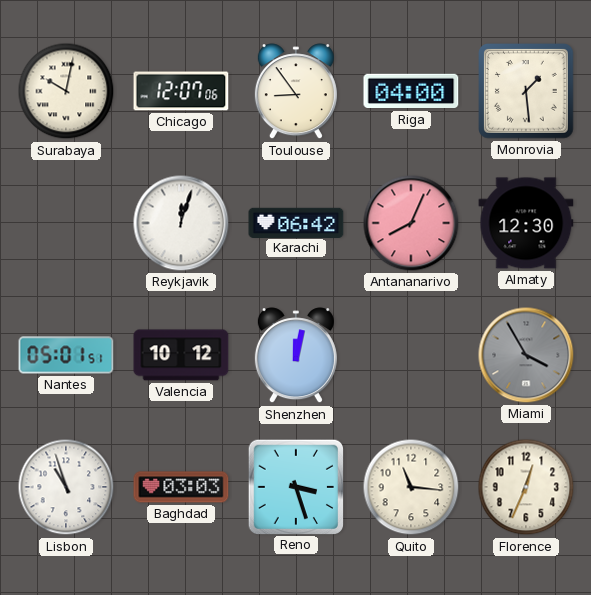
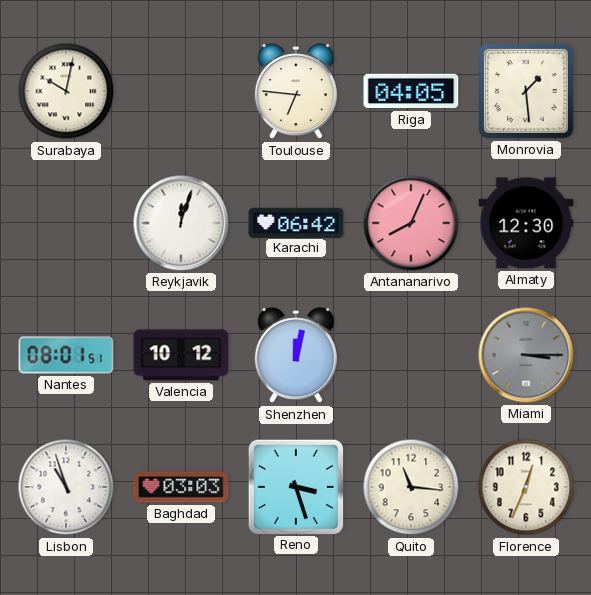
Chicago: 12:07 -> none (181, 91)
Toulouse: 8:54 -> 6:46 (296, 92)
Riga: 04:00 -> 04:05 (411, 91)
Nantes: 05:01 -> 08:01 (66, 355)
Miami: 3:55 -> 3:15 (526, 355)
